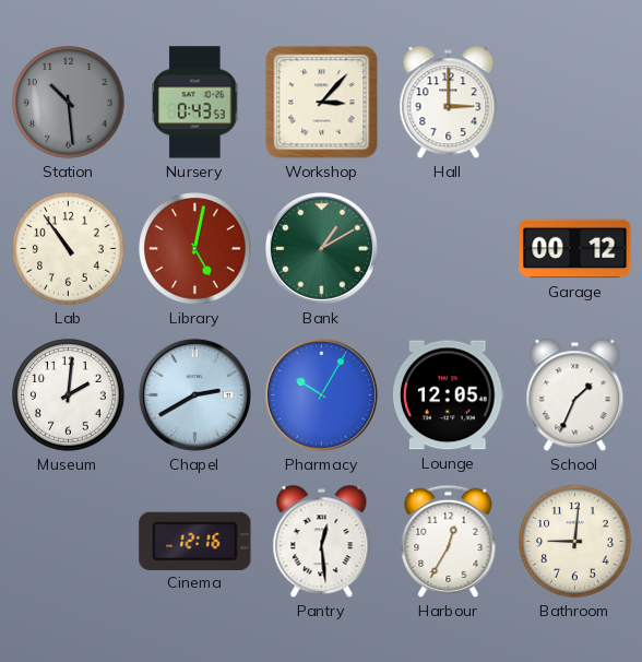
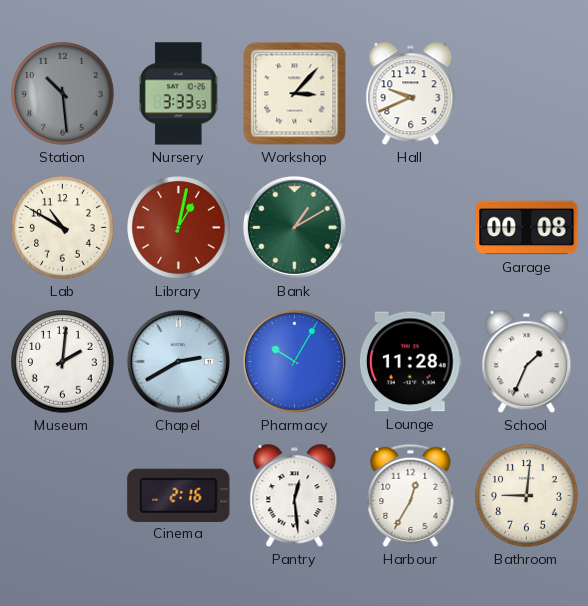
Nursery: 0:43 -> 3:33 (179, 94)
Hall: 3:00 -> 9:41 (411, 94)
Lab: 10:54 -> 10:50 (63, 228)
Library: 5:02 -> 1:02 (179, 228)
Garage: 00:12 -> 00:08 (527, 228)
Lounge: 12:05 -> 11:28 (410, 362)
Cinema: 12:16 -> 2:16 (179, 495)
